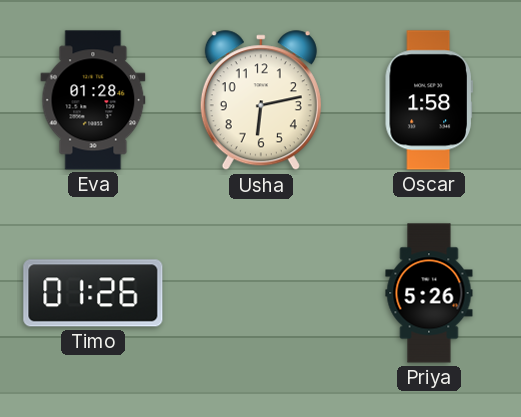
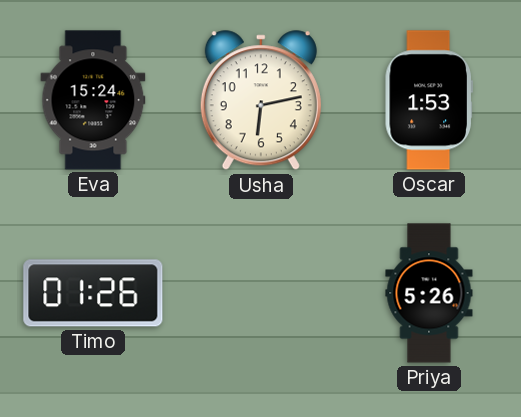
Eva: 01:28 -> 15:24 (93, 100)
Oscar: 1:58 -> 1:53 (429, 100)
